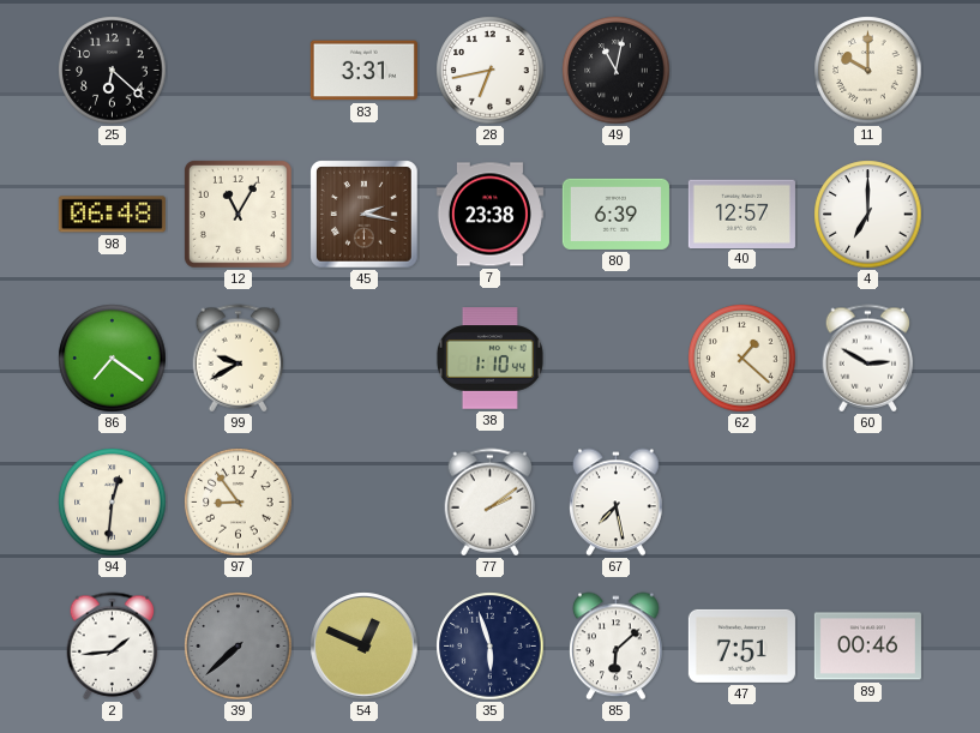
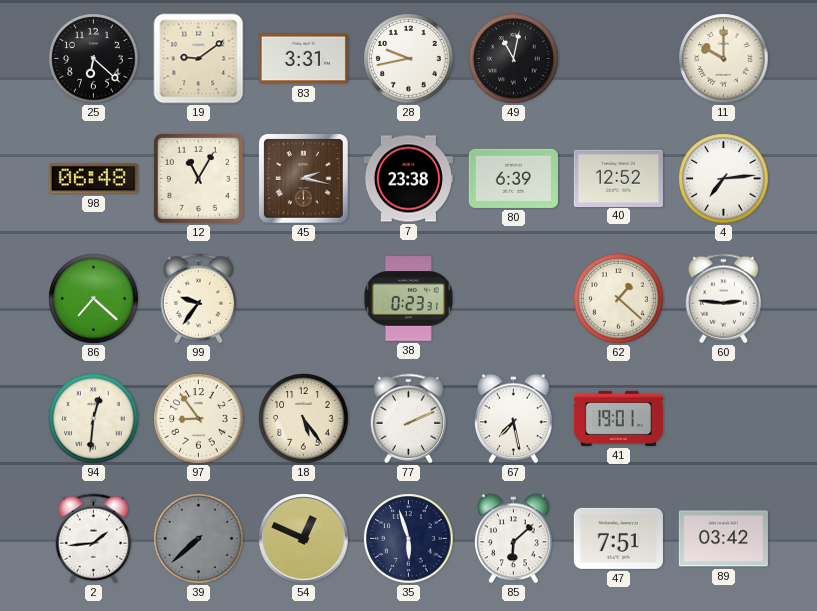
19: none -> 9:09 (199, 59)
28: 6:43 -> 9:43 (409, 59)
40: 12:57 -> 12:52 (618, 178)
4: 7:00 -> 7:14 (724, 179)
86: 7:21 -> 7:22 (94, 299)
99: 9:40 -> 9:36 (199, 299)
38: 1:10 -> 0:23 (408, 299)
60: 2:50 -> 2:46 (724, 299)
18: none -> 5:24 (304, 419)
77: 2:09 -> 2:11 (409, 419)
41: none -> 19:01 (618, 418)
89: 00:46 -> 03:42 (723, 539)
